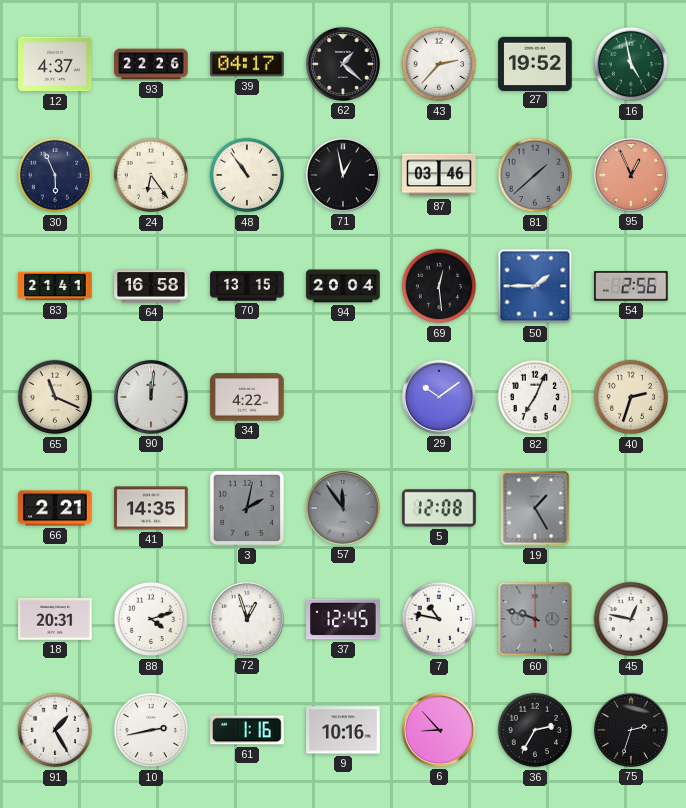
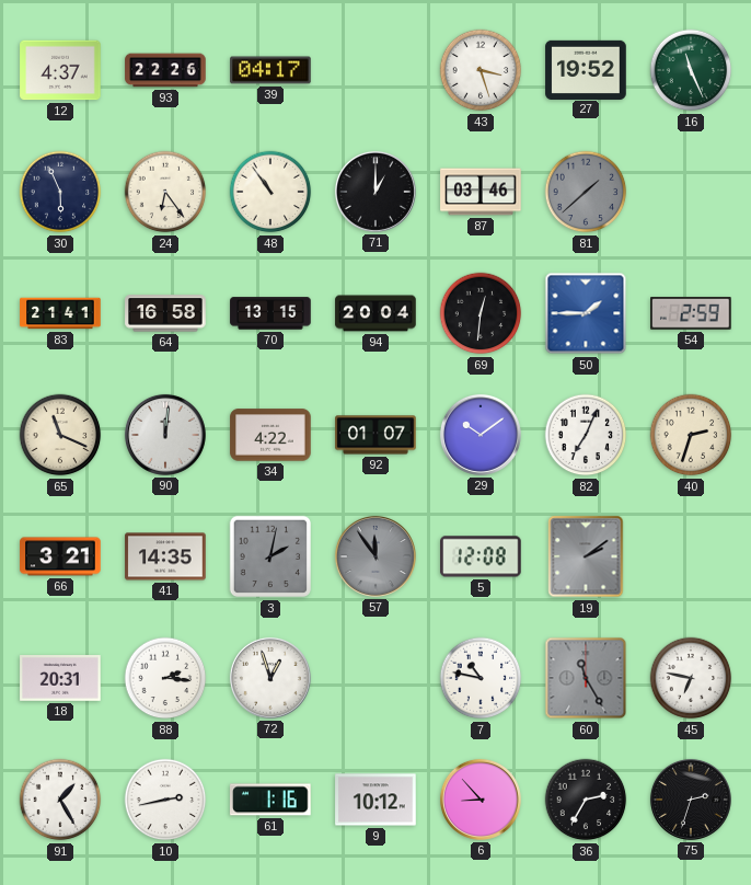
62: 1:22 -> none (343, 64)
43: 2:37 -> 3:27 (481, 70)
16: 4:58 -> 11:26 (691, 70)
71: 12:58 -> 1:00 (376, 192)
95: 12:56 -> none (631, 175)
69: 12:29 -> 12:31 (481, 313)
54: 2:56 -> 2:59 (691, 314)
92: none -> 01:07 (376, 435)
66: 2:21 -> 3:21 (60, 556)
19: 1:25 -> 2:09 (586, 556)
88: 4:12 -> 2:16 (165, 678)
37: 12:45 -> none (343, 619)
60: 9:48 -> 11:25 (586, 678)
45: 12:47 -> 6:47 (691, 678)
9: 10:16 -> 10:12 (376, 800)
